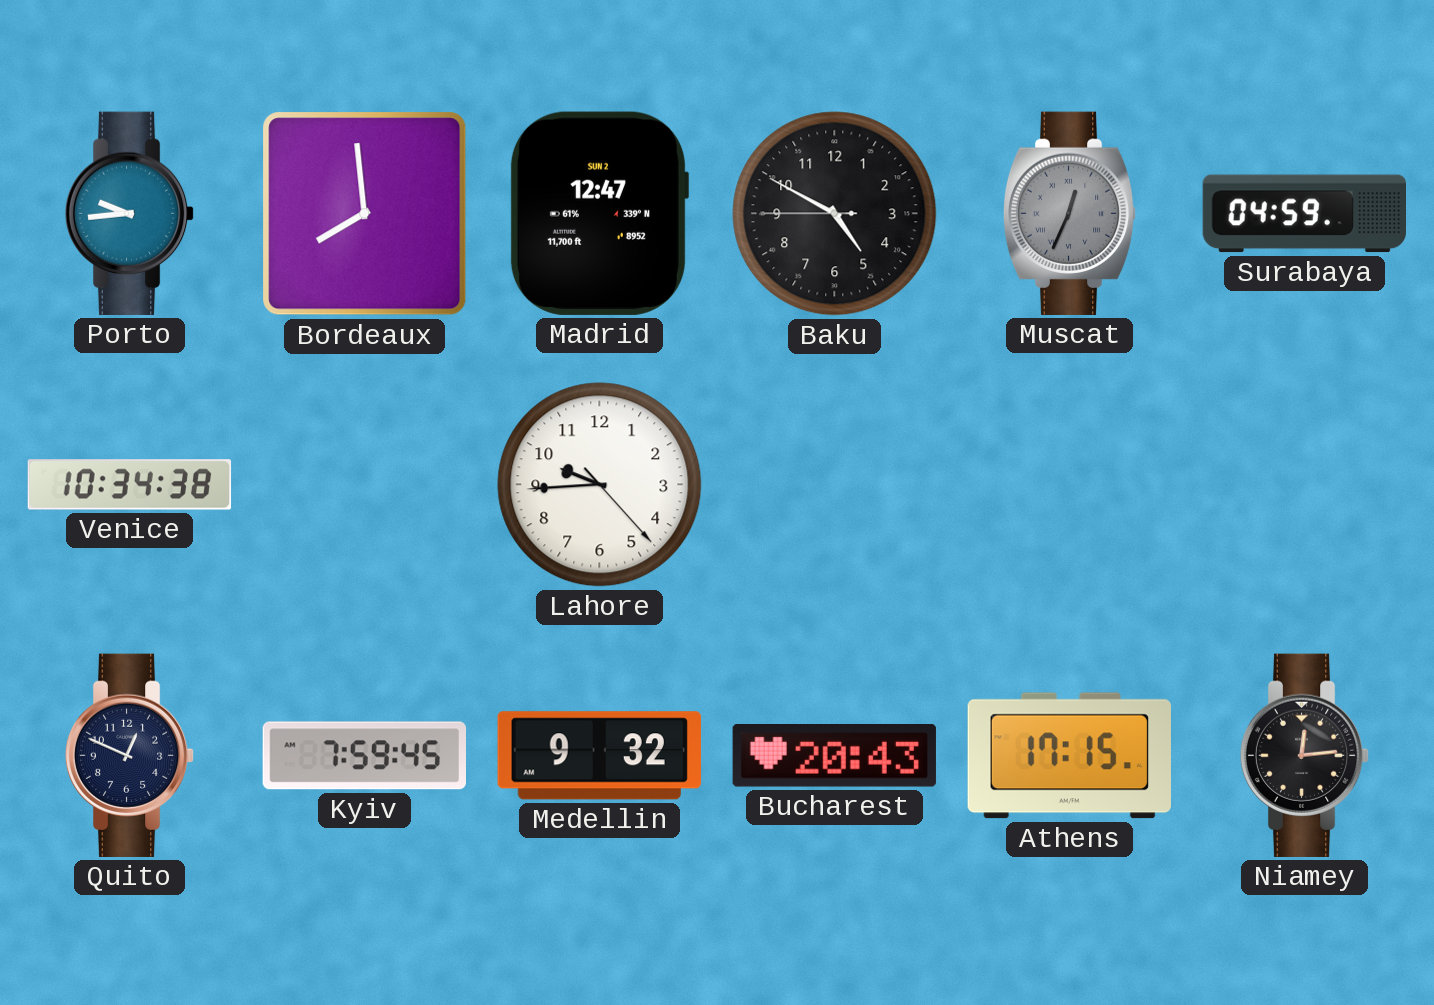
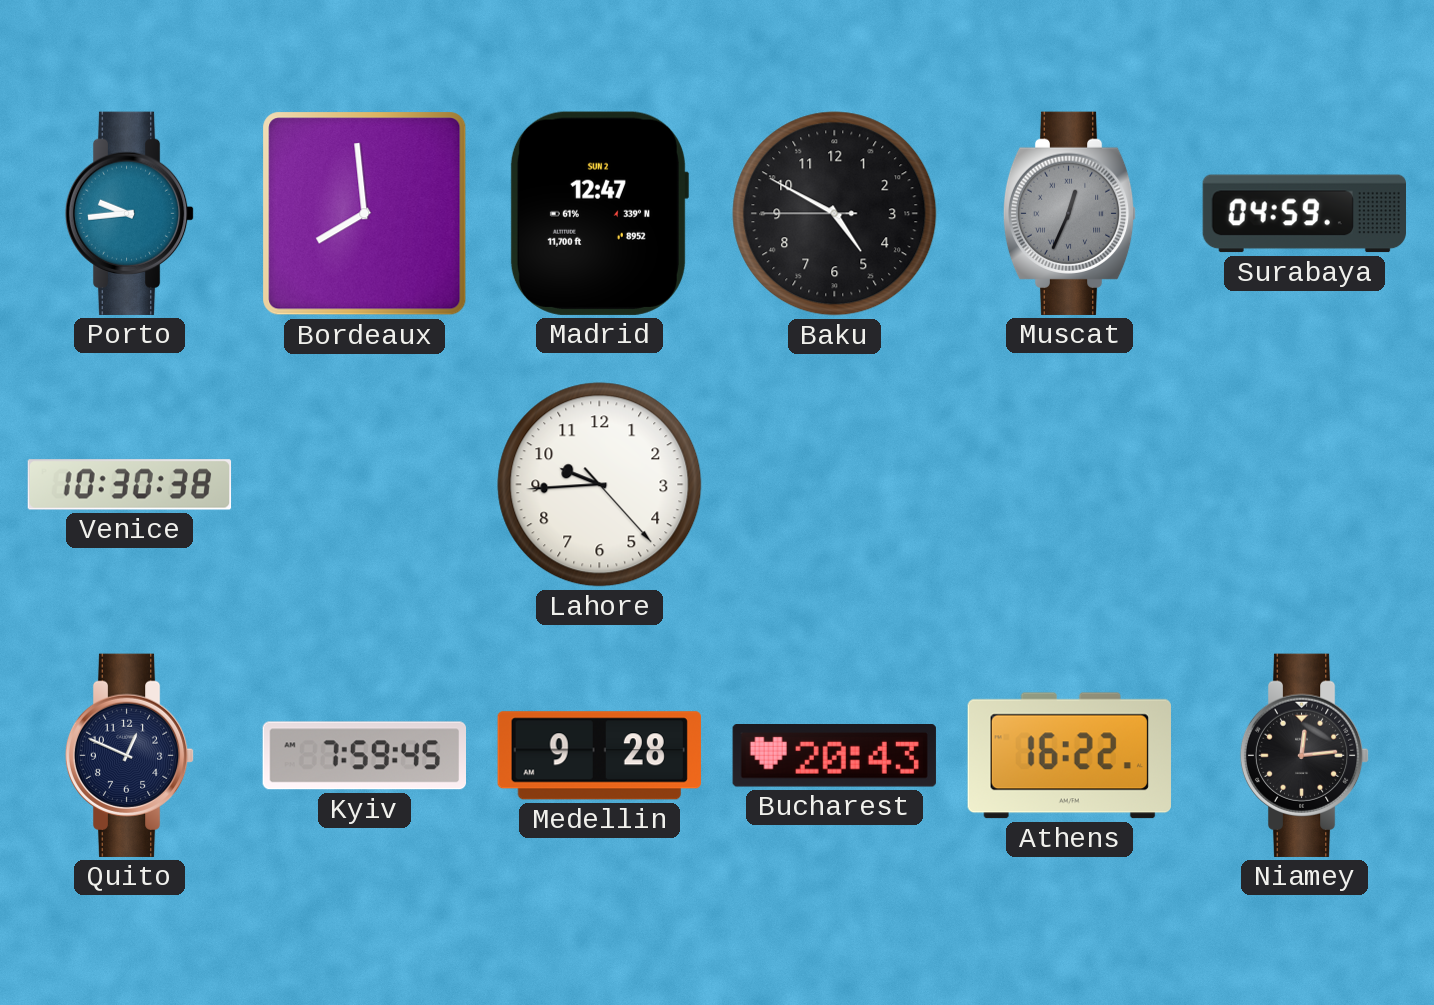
Venice: 10:34 -> 10:30 (130, 485)
Medellin: 9:32 -> 9:28 (599, 756)
Athens: 17:15 -> 16:22 (1069, 756)
